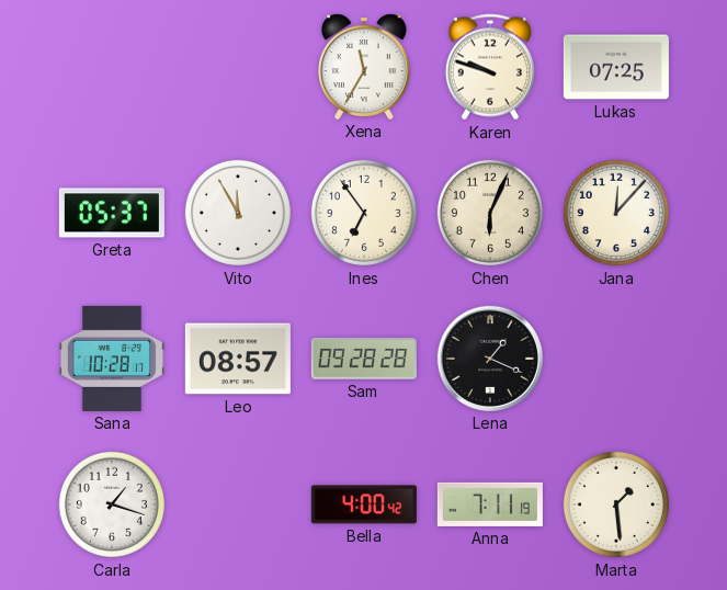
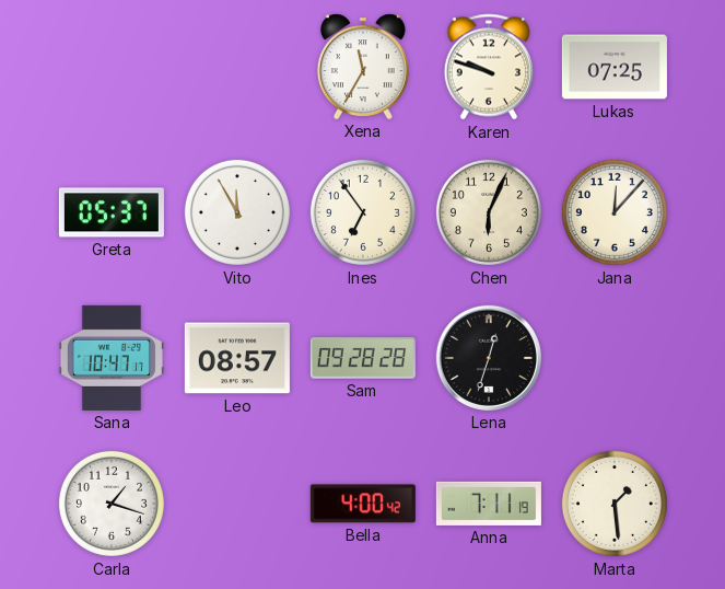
Sana: 10:28 -> 10:47 (112, 358)
Lena: 1:19 -> 12:33 (489, 358)
